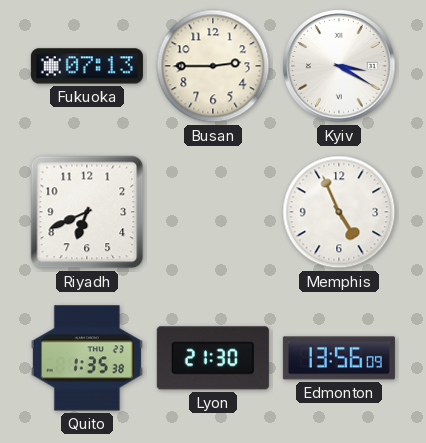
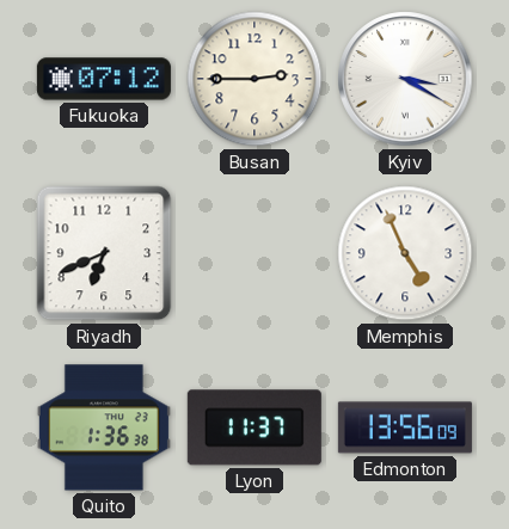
Fukuoka: 07:13 -> 07:12 (104, 79)
Quito: 1:35 -> 1:36 (104, 427)
Lyon: 21:30 -> 11:37 (254, 427)
